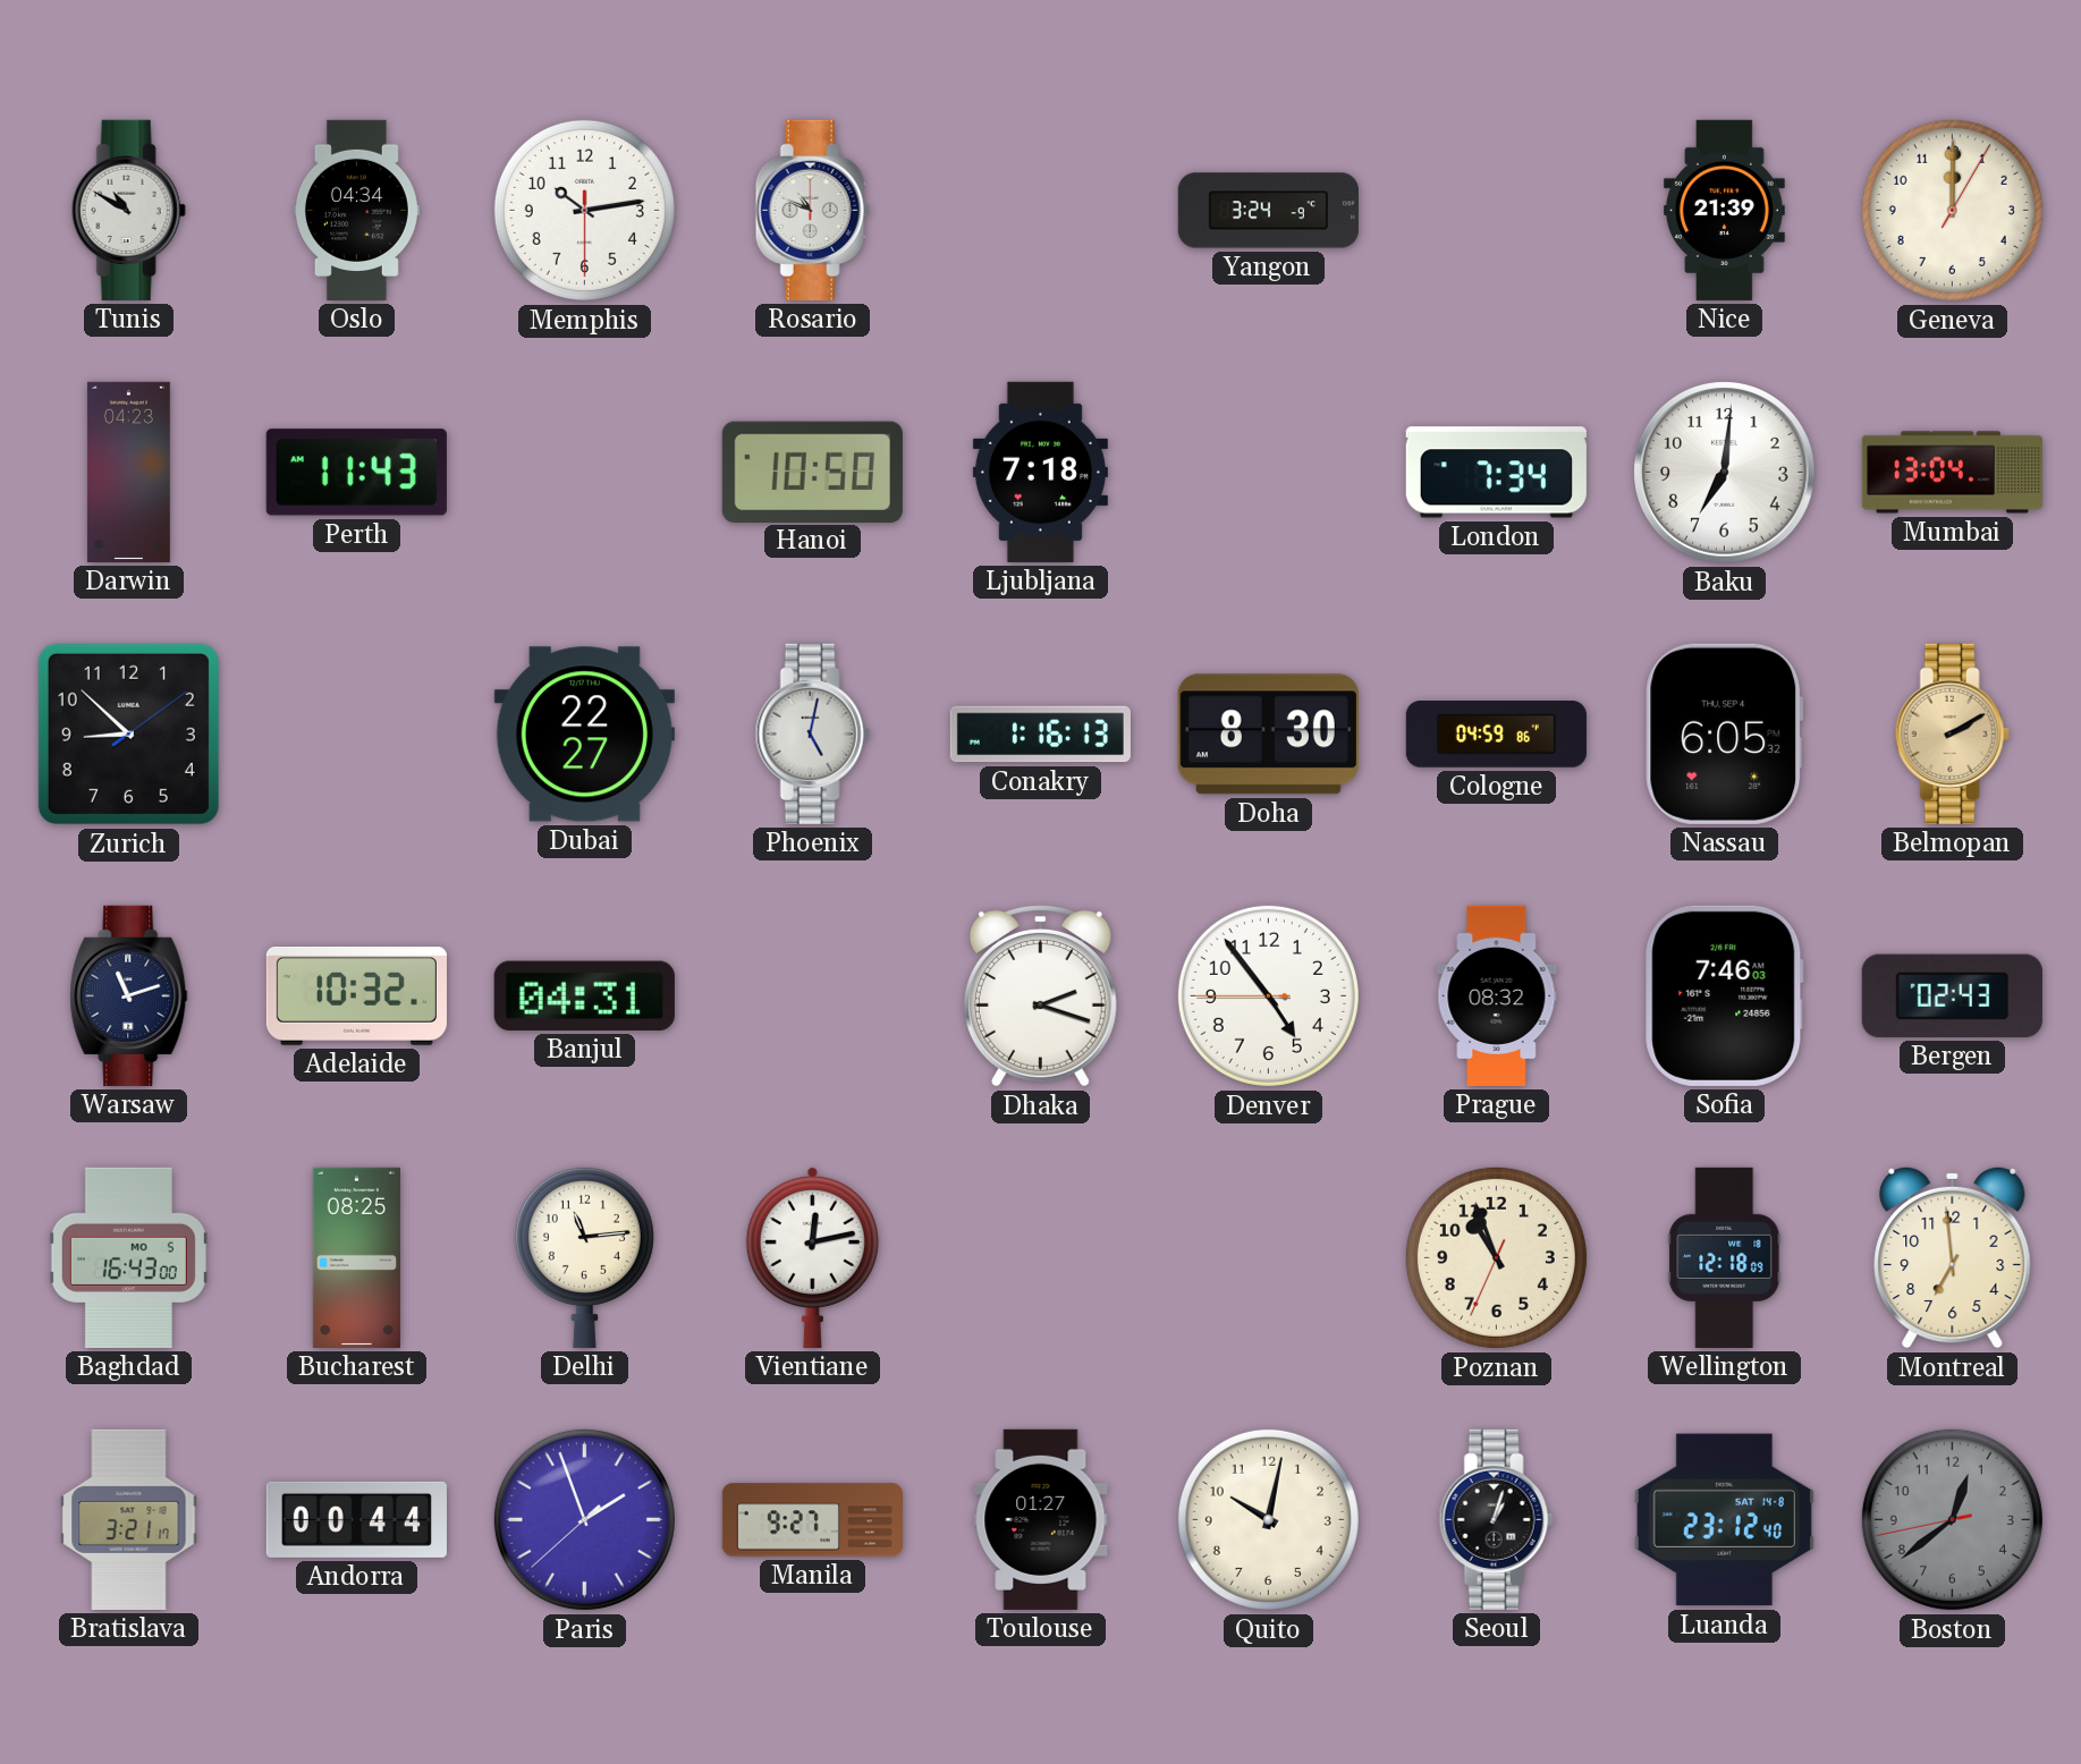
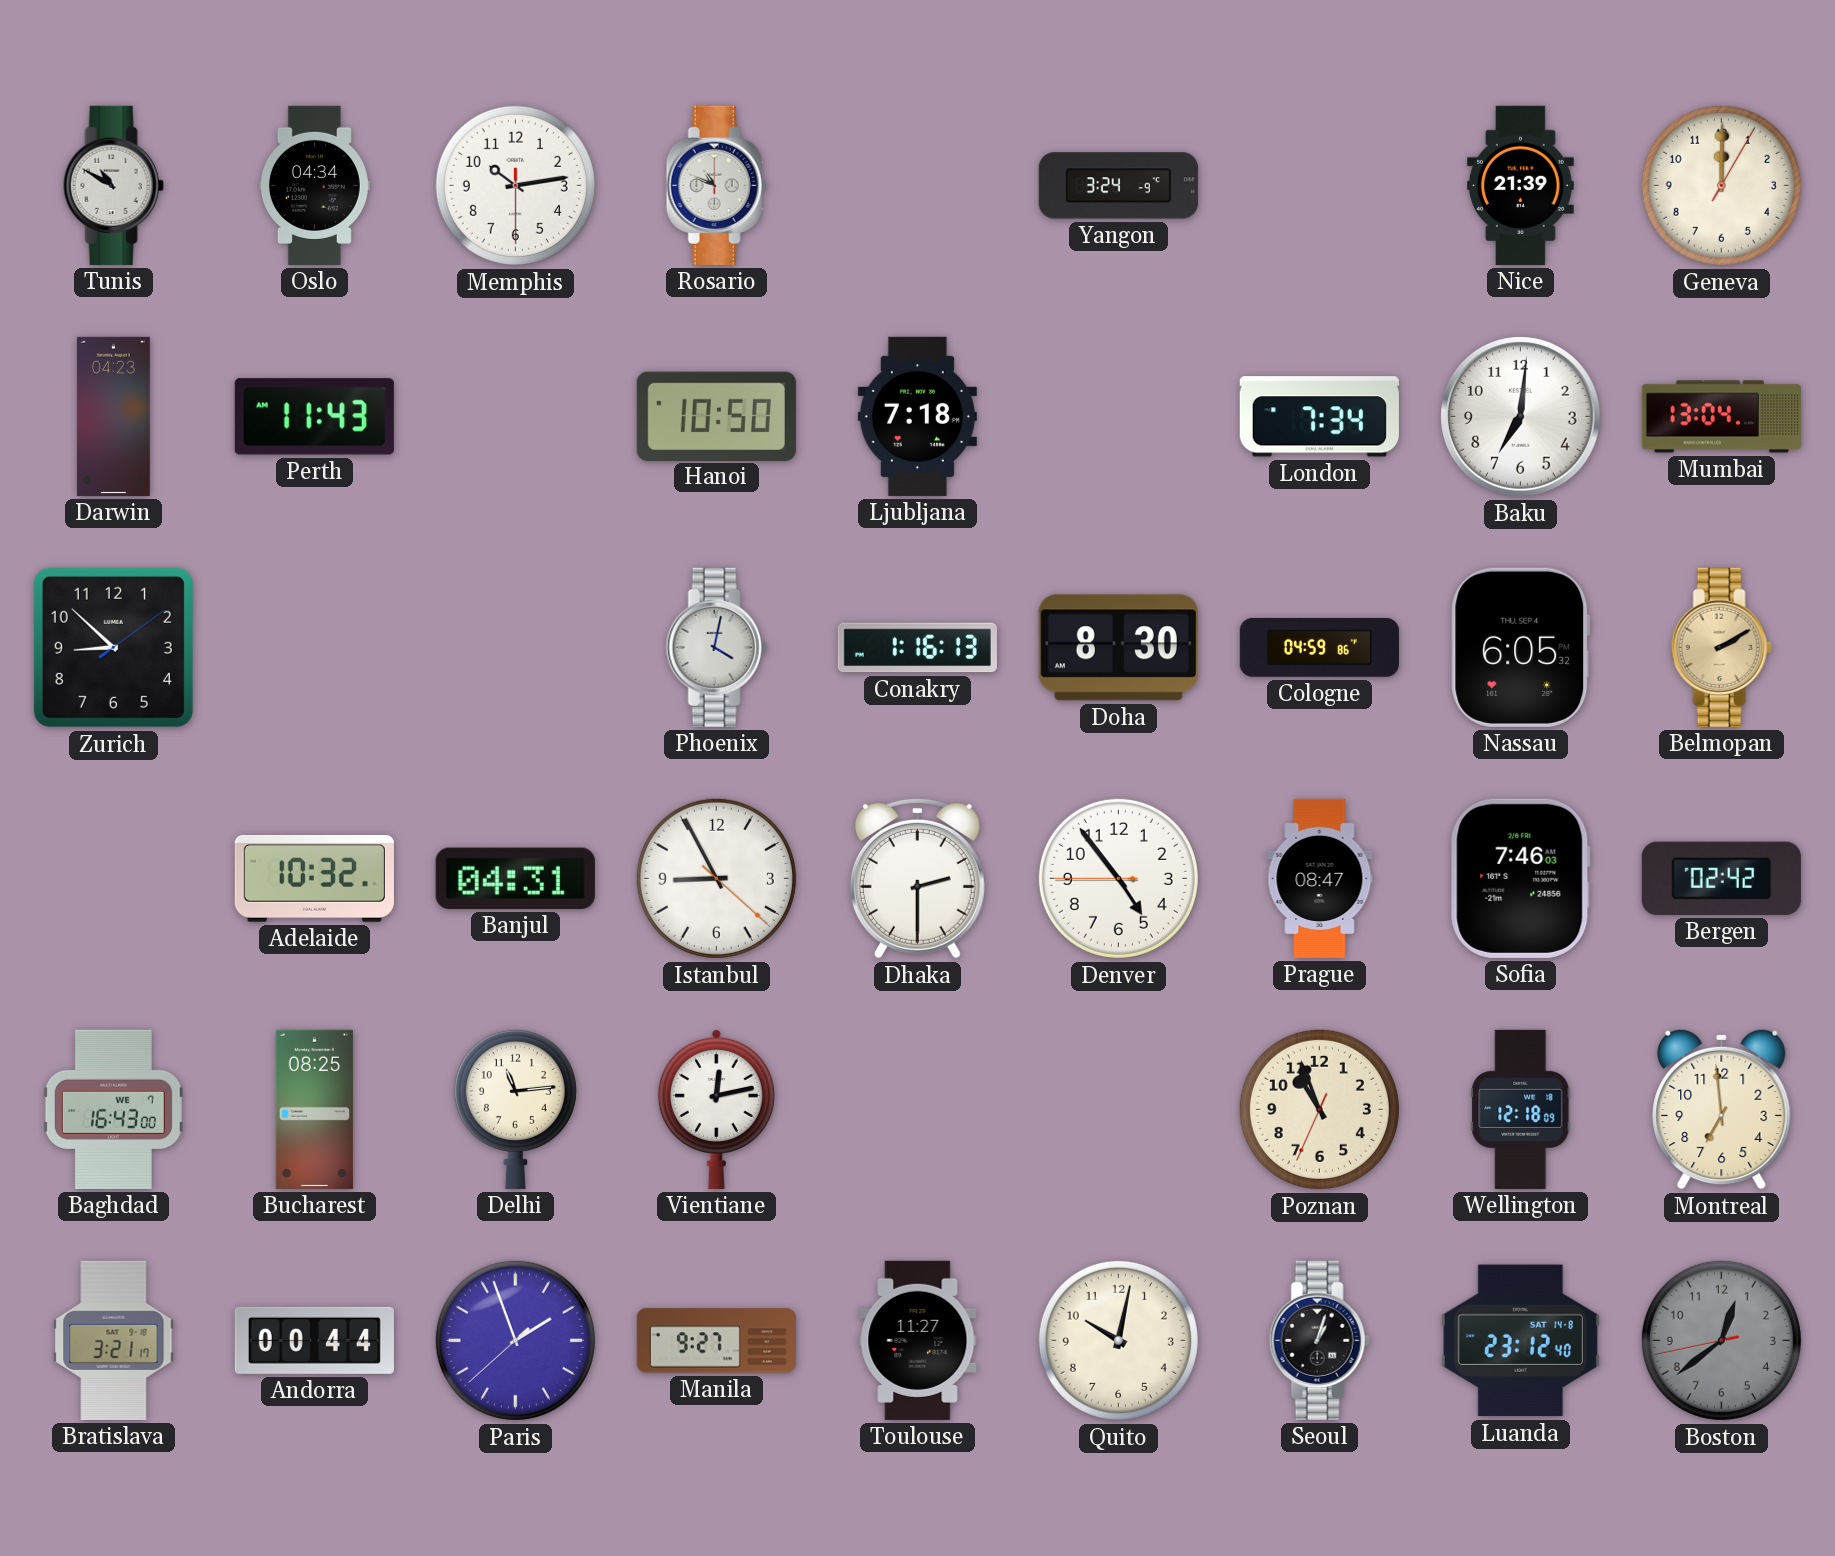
Dubai: 22:27 -> none (584, 735)
Phoenix: 5:02 -> 4:02 (716, 647)
Warsaw: 11:12 -> none (129, 995)
Istanbul: none -> 8:55 (716, 878)
Dhaka: 2:18 -> 2:30 (917, 878)
Prague: 08:32 -> 08:47 (1320, 878)
Bergen: 02:43 -> 02:42 (1721, 878)
Baghdad date: MO 5 -> WE 7 (113, 1109)
Toulouse: 01:27 -> 11:27 (918, 1340)
